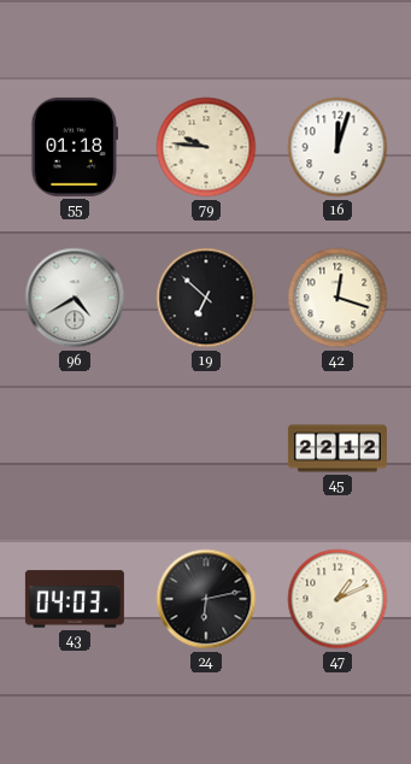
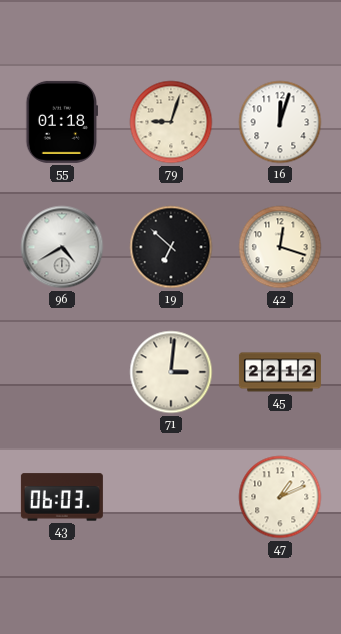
79: 9:46 -> 9:03 (171, 122)
71: none -> 3:01 (171, 372)
43: 04:03 -> 06:03 (62, 497)
24: 6:13 -> none (206, 599)
